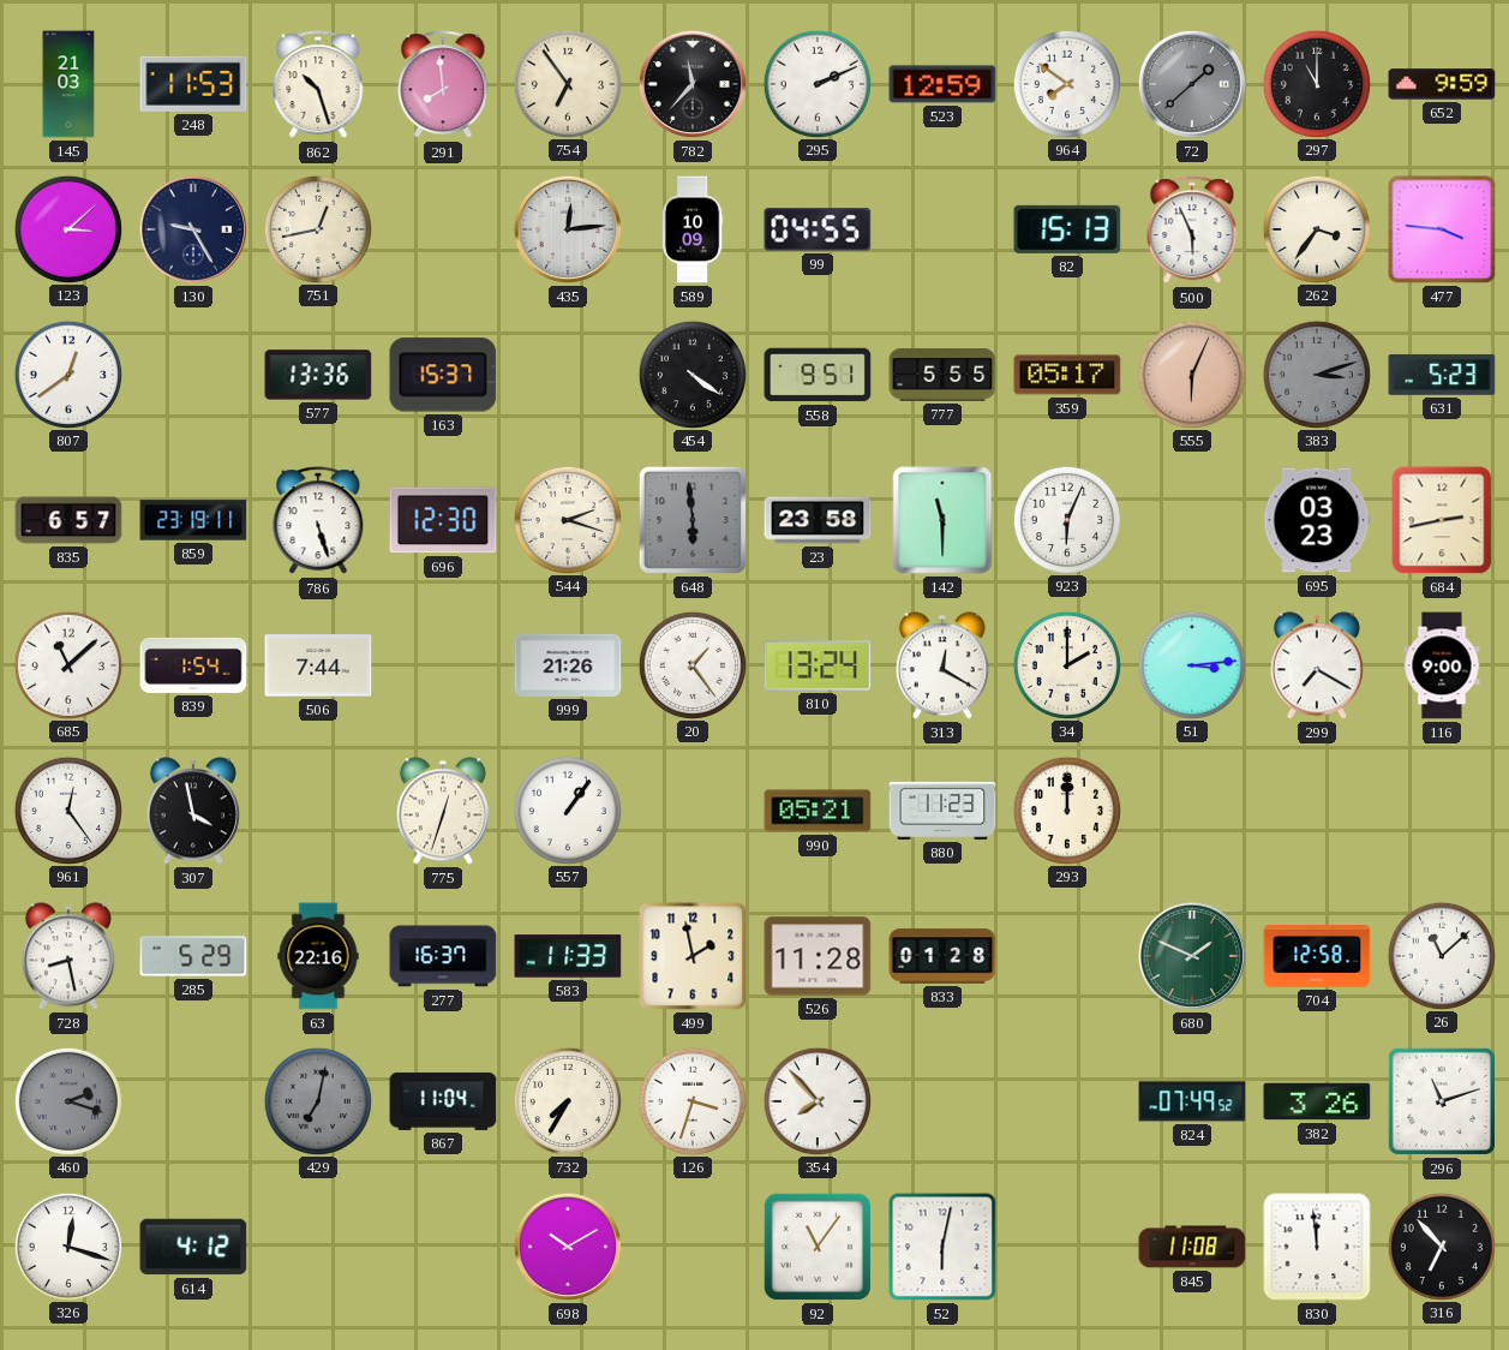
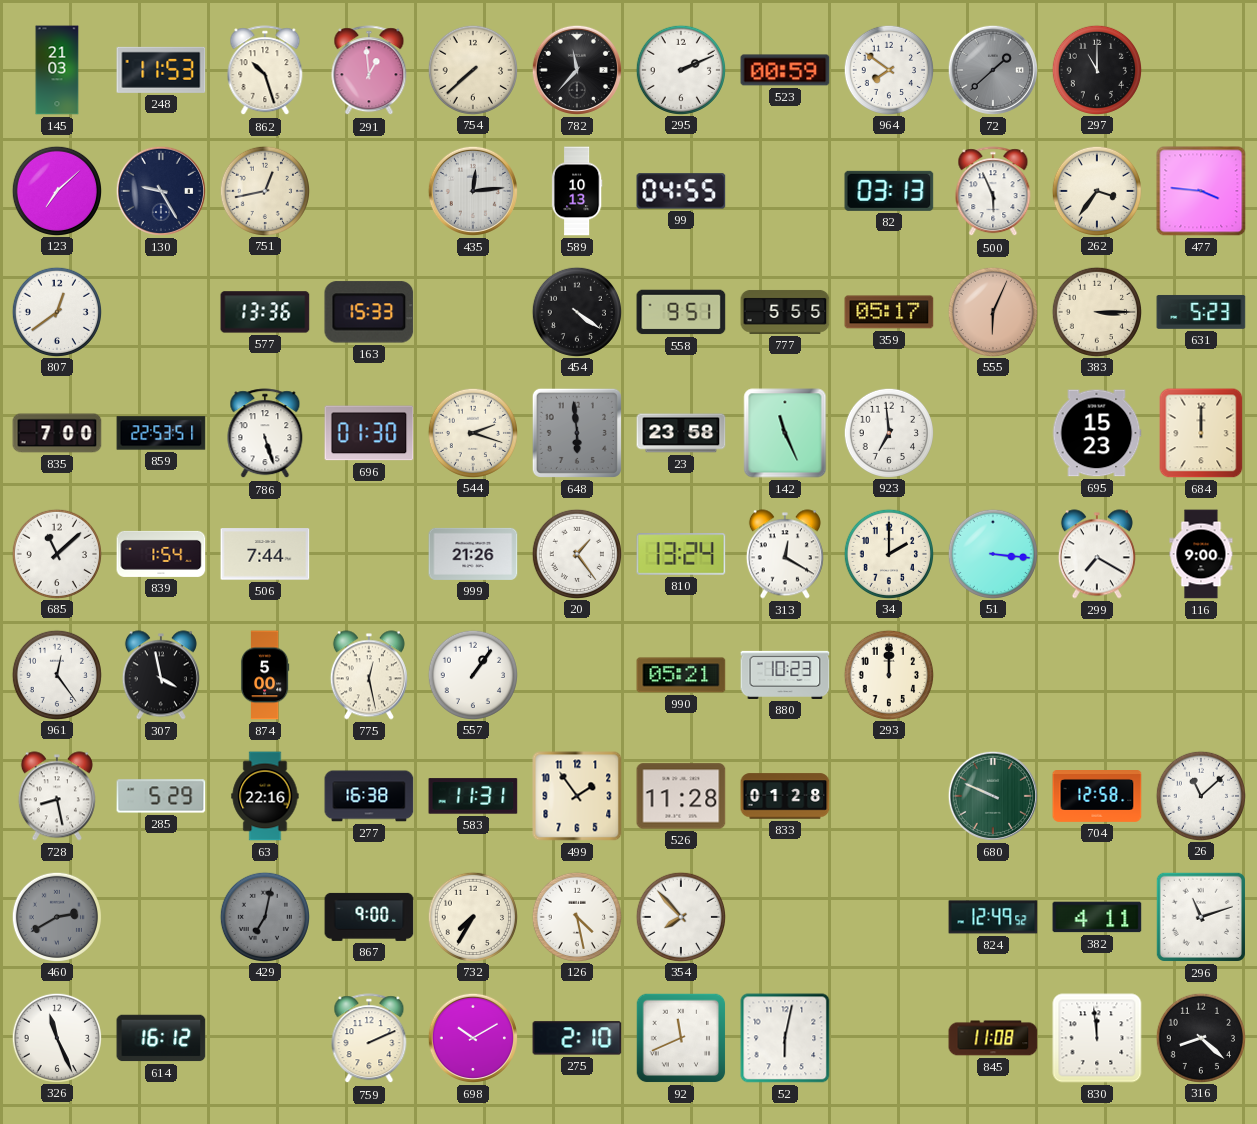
291: 7:59 -> 12:59 (369, 71)
754: 6:54 -> 7:38 (472, 69)
523: 12:59 -> 00:59 (785, 70)
652: 9:59 -> none (1442, 84)
123: 3:08 -> 7:08 (56, 190)
589: 10:09 -> 10:13 (577, 191)
82: 15:13 -> 03:13 (889, 191)
163: 15:37 -> 15:33 (369, 312)
383: 3:12 -> 3:15 (1096, 311)
383 dial: grey -> cream (1096, 311)
835: 6:57 -> 7:00 (57, 433)
859: 23:19 -> 22:53 (161, 433)
696: 12:30 -> 01:30 (369, 433)
142: 11:30 -> 11:26 (785, 433)
923: 6:04 -> 6:59 (888, 432)
695: 03:23 -> 15:23 (1097, 433)
684: 2:43 -> 12:00 (1201, 433)
51: 3:14 -> 3:16 (992, 553)
874: none -> 5:00 (265, 675)
775: 12:33 -> 12:28 (369, 675)
880: 11:23 -> 10:23 (785, 675)
277: 16:37 -> 16:38 (369, 796)
583: 11:33 -> 11:31 (473, 796)
499: 1:58 -> 1:54 (577, 796)
680: 1:49 -> 9:49 (993, 796)
460: 2:18 -> 2:40 (56, 916)
867: 11:04 -> 9:00 (369, 917)
126: 3:33 -> 4:28 (576, 916)
824: 07:49 -> 12:49 (993, 917)
382: 3:26 -> 4:11 (1097, 917)
326: 12:18 -> 11:26 (56, 1037)
614: 4:12 -> 16:12 (161, 1038)
759: none -> 2:11 (369, 1039)
275: none -> 2:10 (577, 1038)
92: 11:06 -> 11:41 (681, 1038)
316: 6:53 -> 8:22 (1200, 1037)
